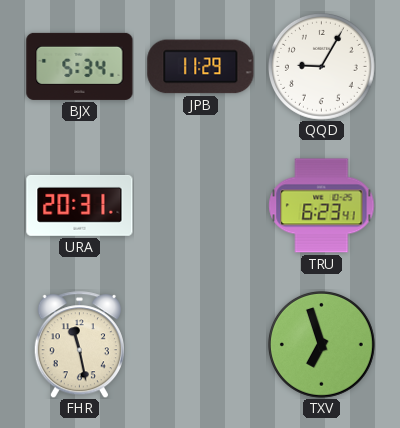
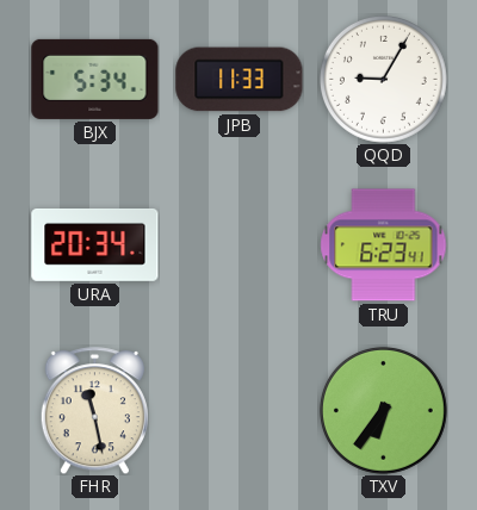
JPB: 11:29 -> 11:33 (240, 80)
URA: 20:31 -> 20:34 (95, 244)
TXV: 6:57 -> 6:36 (383, 410)
